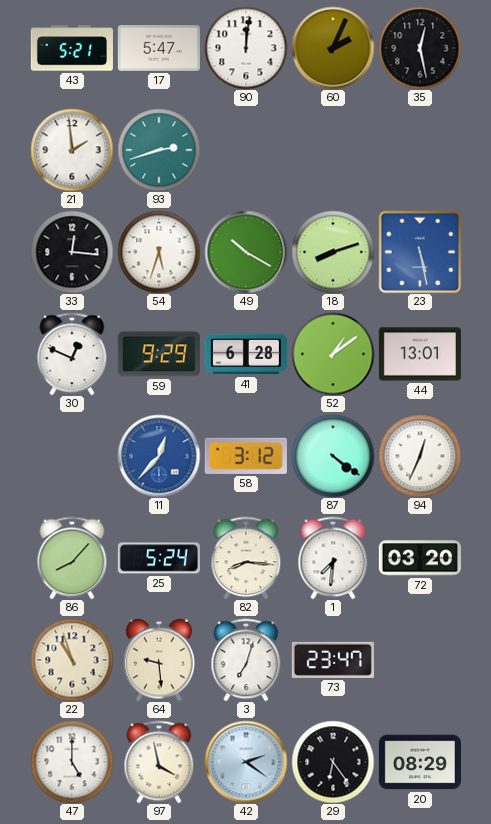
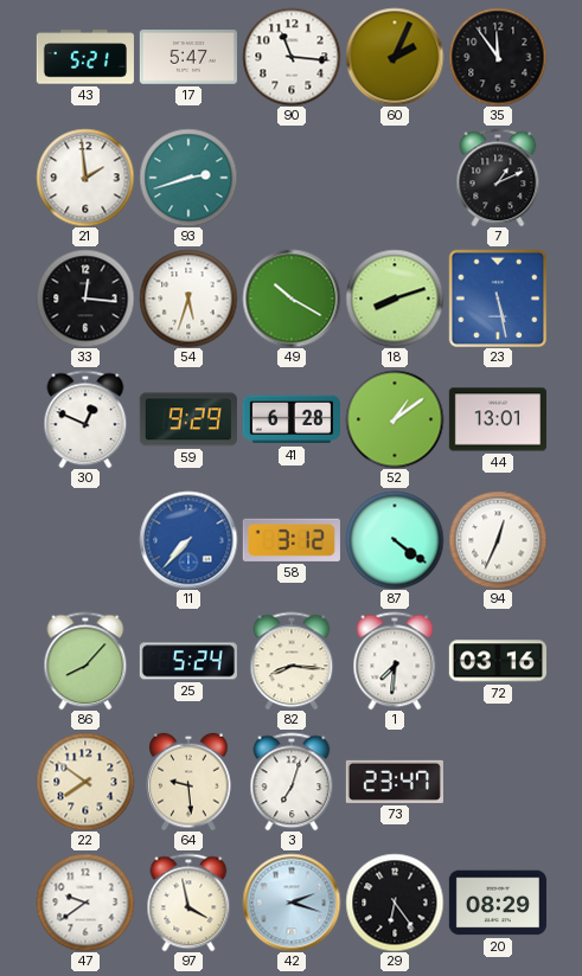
90: 12:01 -> 11:16 (292, 57)
35: 12:28 -> 11:54 (498, 57)
7: none -> 1:11 (498, 178)
11: 12:37 -> 7:37 (188, 540)
72: 03:20 -> 03:16 (498, 661)
22: 10:57 -> 7:51 (85, 782)
47: 5:00 -> 9:39 (85, 903)
42: 2:21 -> 2:18 (292, 903)
